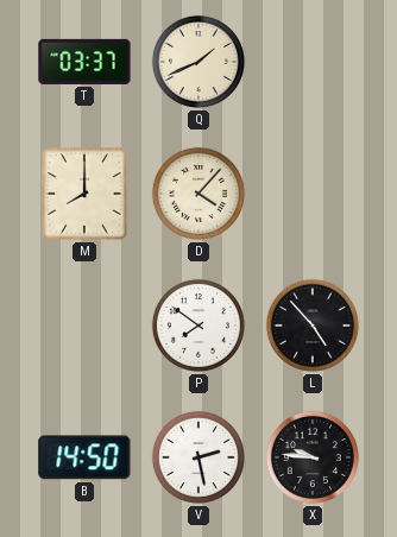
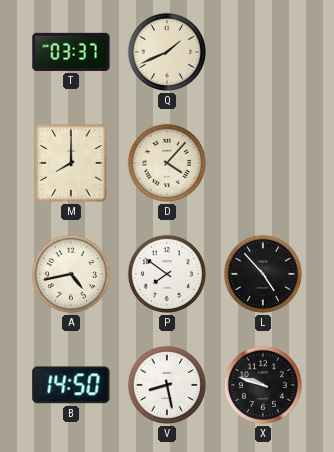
A: none -> 4:43 (71, 274)
V: 2:28 -> 8:28 (167, 385)
X: 9:46 -> 9:48 (263, 385)
